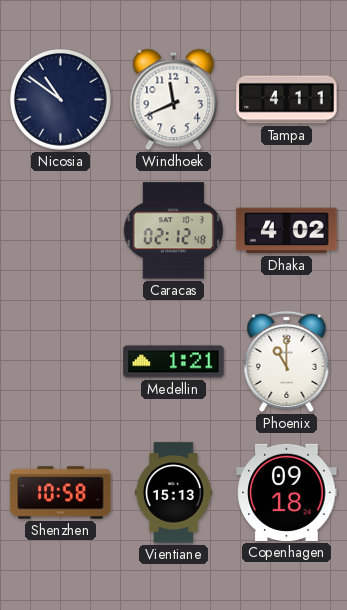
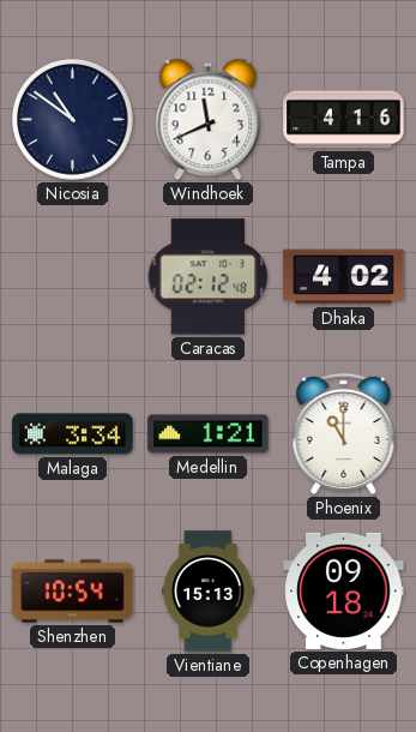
Tampa: 4:11 -> 4:16 (344, 120)
Malaga: none -> 3:34 (73, 434)
Shenzhen: 10:58 -> 10:54 (73, 592)
